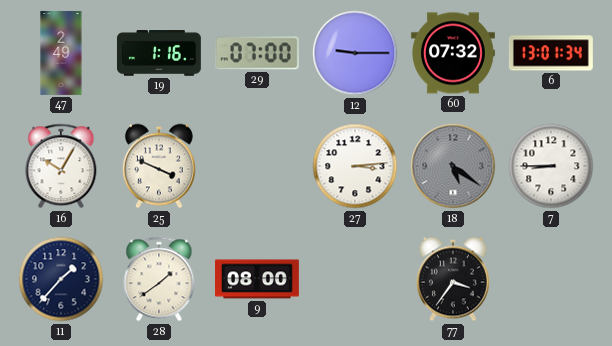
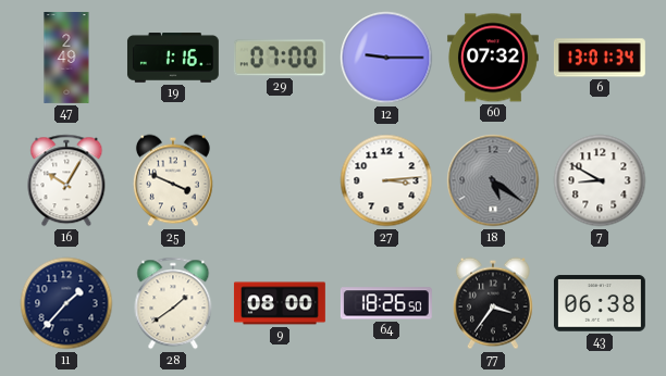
7: 8:45 -> 8:50 (600, 180)
64: none -> 18:26 (386, 303)
43: none -> 06:38 (600, 303)
